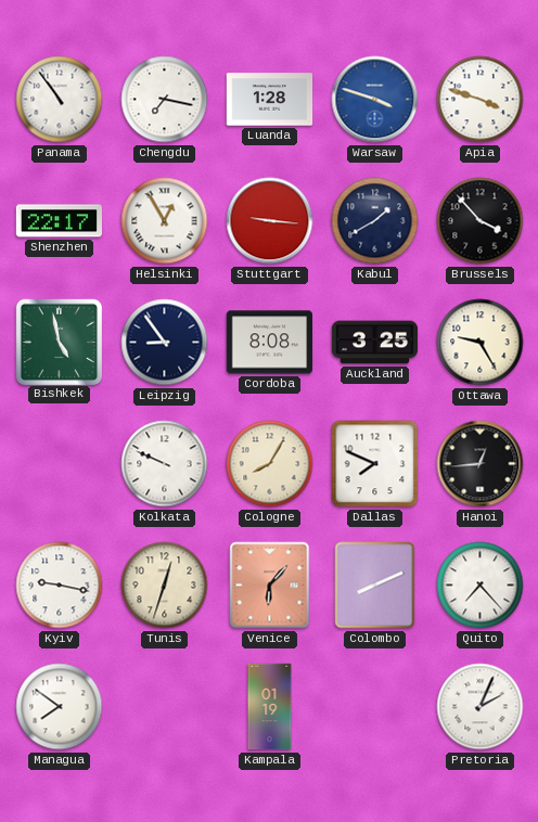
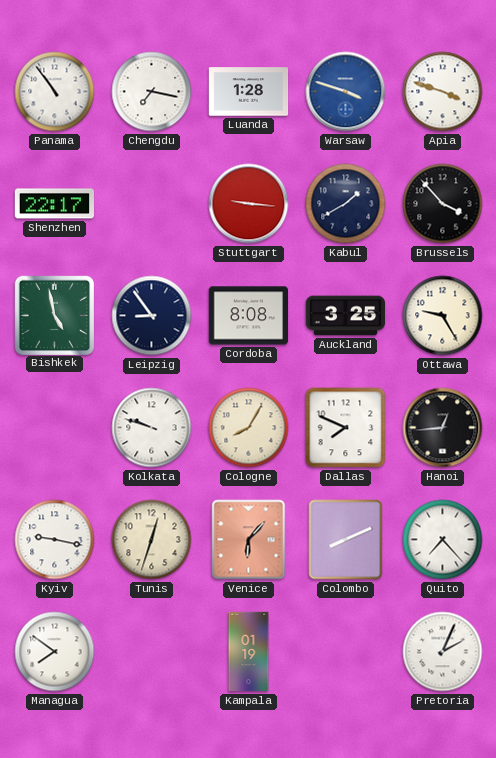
Helsinki: 12:55 -> none (165, 221)
Kolkata: 9:49 -> 9:48 (152, 428)
